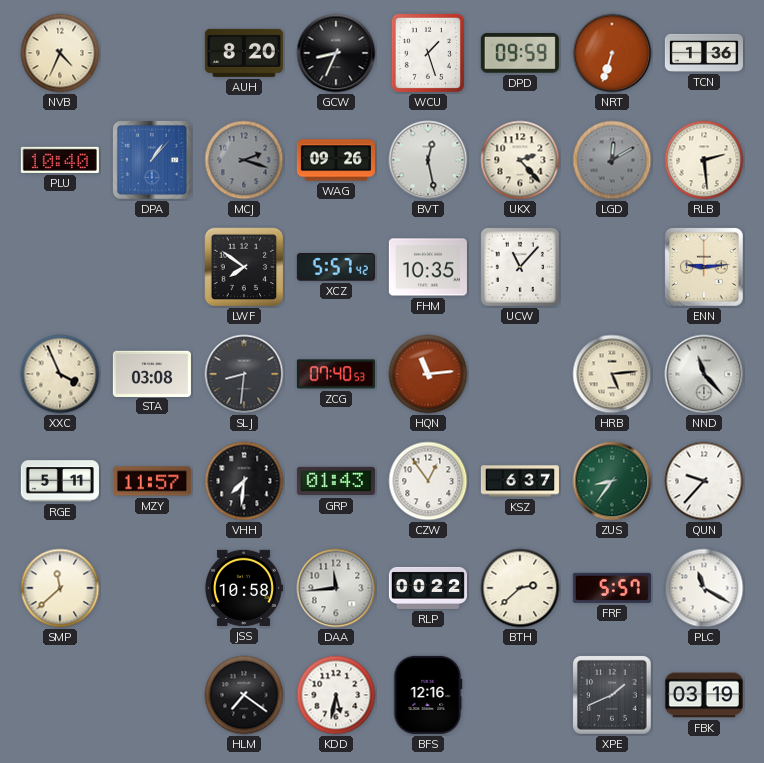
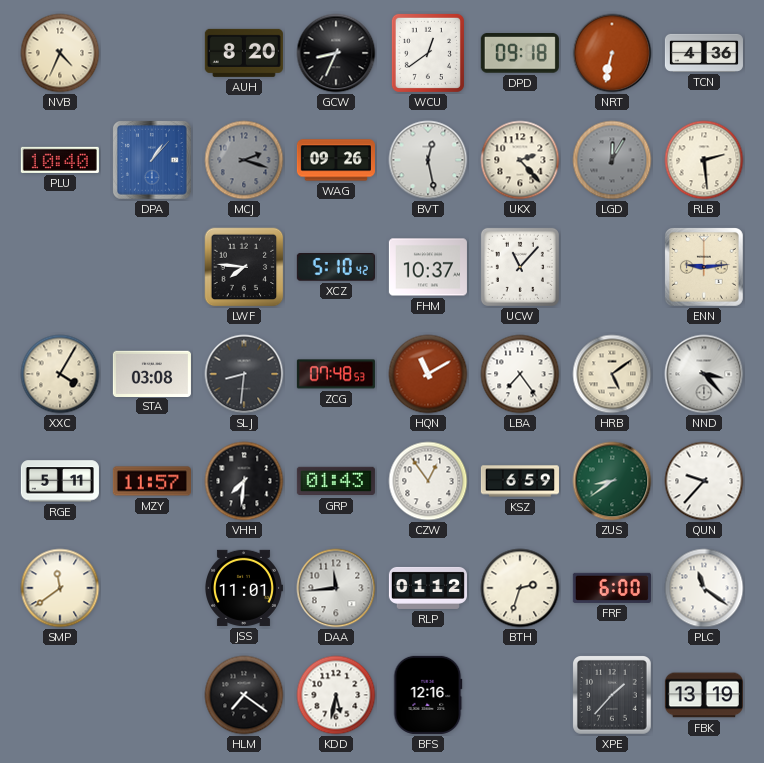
WCU: 1:27 -> 12:39 (428, 53)
DPD: 09:59 -> 09:18 (520, 54)
NRT: 6:33 -> 6:32 (612, 53)
TCN: 1:36 -> 4:36 (704, 53)
LGD: 12:10 -> 12:05 (612, 160)
LWF: 7:51 -> 7:46 (244, 267)
XCZ: 5:57 -> 5:10 (336, 268)
FHM: 10:35 -> 10:37 (428, 267)
XXC: 3:56 -> 4:05 (60, 374)
ZCG: 07:40 -> 07:48 (336, 374)
HQN: 11:14 -> 11:10 (428, 374)
LBA: none -> 7:24 (520, 374)
HRB: 5:14 -> 5:09 (612, 374)
NND: 11:23 -> 3:23 (704, 374)
KSZ: 6:37 -> 6:59 (520, 481)
ZUS: 8:36 -> 8:39 (612, 481)
SMP: 11:38 -> 11:39 (60, 588)
JSS: 10:58 -> 11:01 (244, 588)
RLP: 00:22 -> 01:12 (428, 588)
BTH: 2:38 -> 2:33 (520, 588)
FRF: 5:57 -> 6:00 (612, 588)
PLC: 11:20 -> 11:21 (704, 588)
XPE: 1:41 -> 1:37 (613, 696)
FBK: 03:19 -> 13:19 (704, 695)
